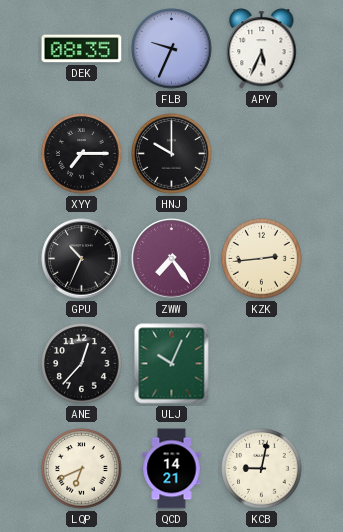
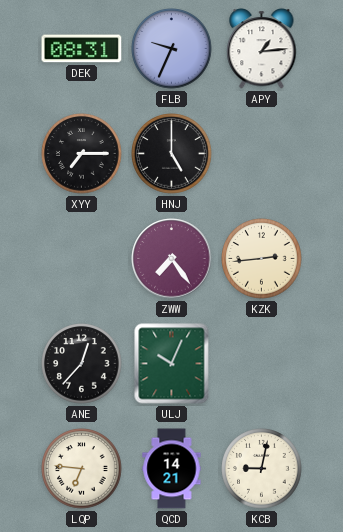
DEK: 08:35 -> 08:31 (82, 49)
APY: 5:34 -> 1:14 (262, 49)
HNJ: 10:00 -> 5:00 (172, 154)
GPU: 10:34 -> none (82, 259)
LQP: 6:41 -> 6:46 (82, 469)
